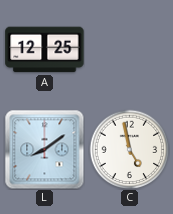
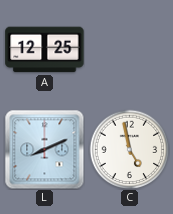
L: 8:09 -> 8:11 (44, 149)
